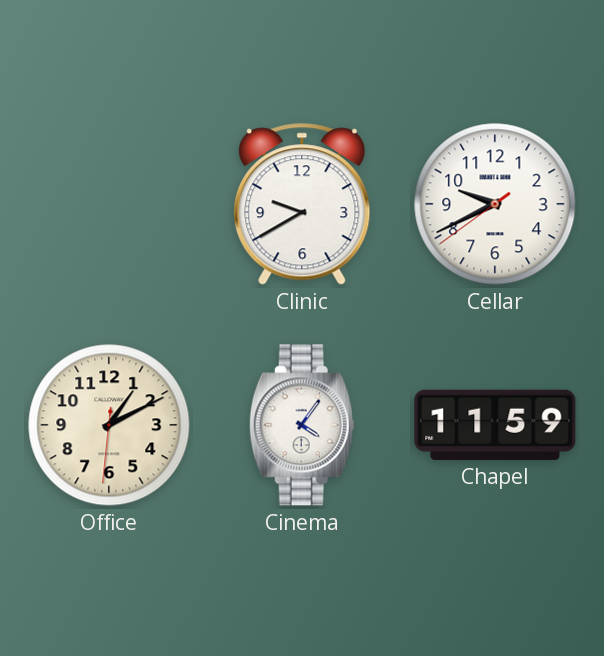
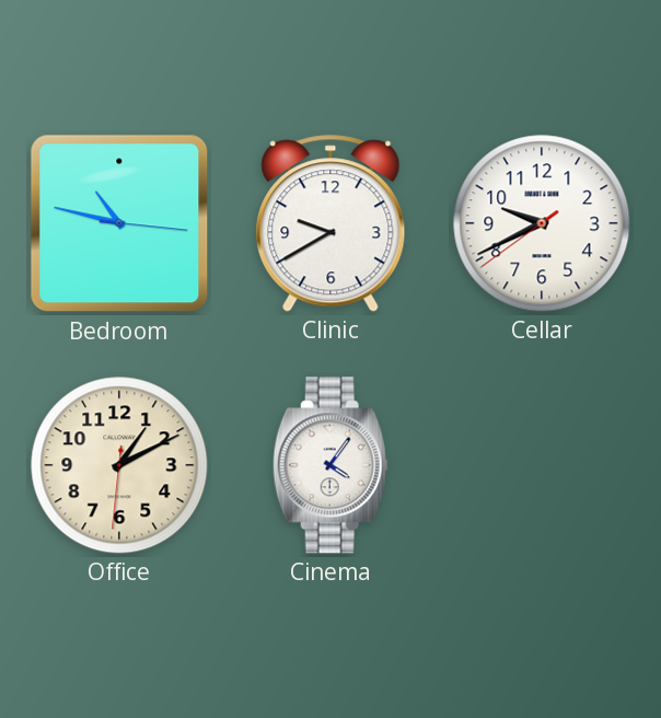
Bedroom: none -> 10:47 (119, 223)
Chapel: 11:59 -> none (495, 425)
